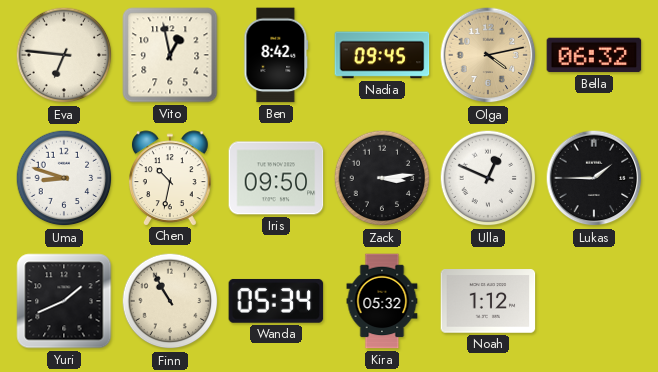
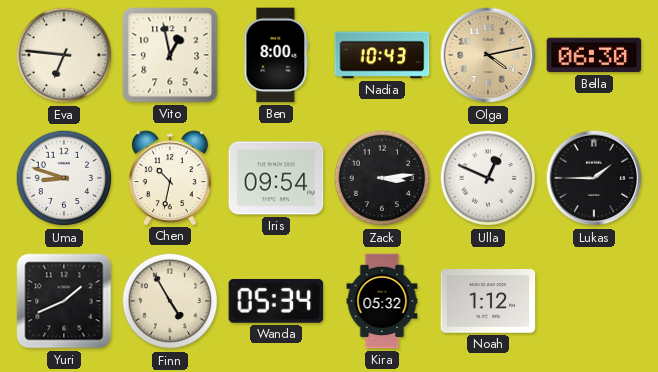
Ben: 8:42 -> 8:00 (276, 55)
Nadia: 09:45 -> 10:43 (382, 55)
Bella: 06:32 -> 06:30 (594, 55)
Iris: 09:50 -> 09:54 (276, 178)
Finn: 10:55 -> 4:55 (170, 301)
